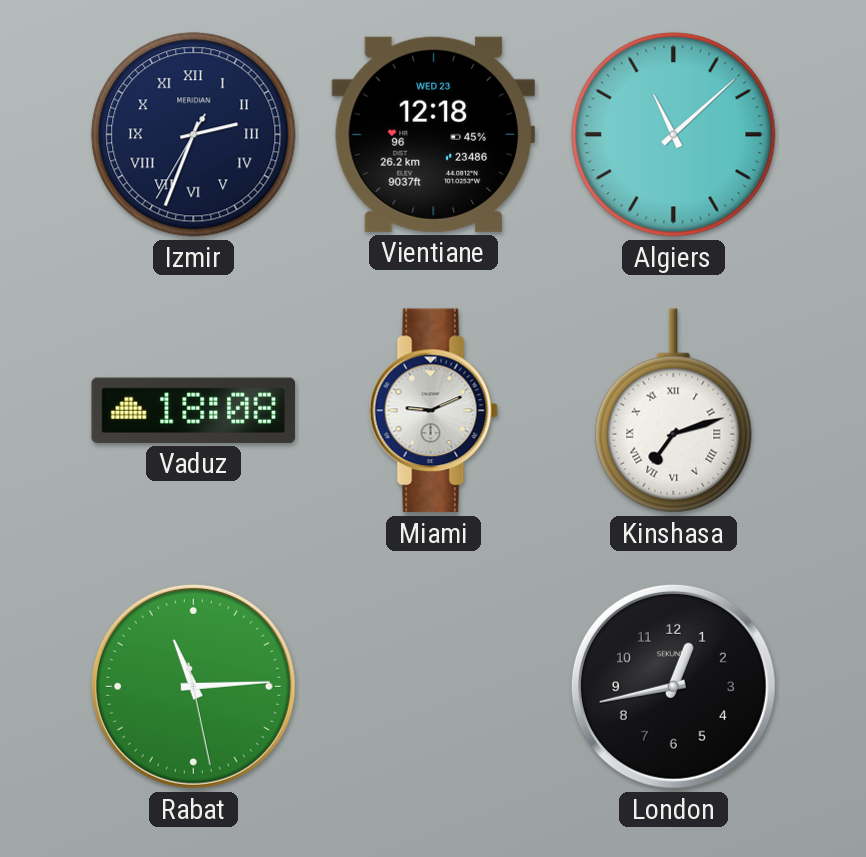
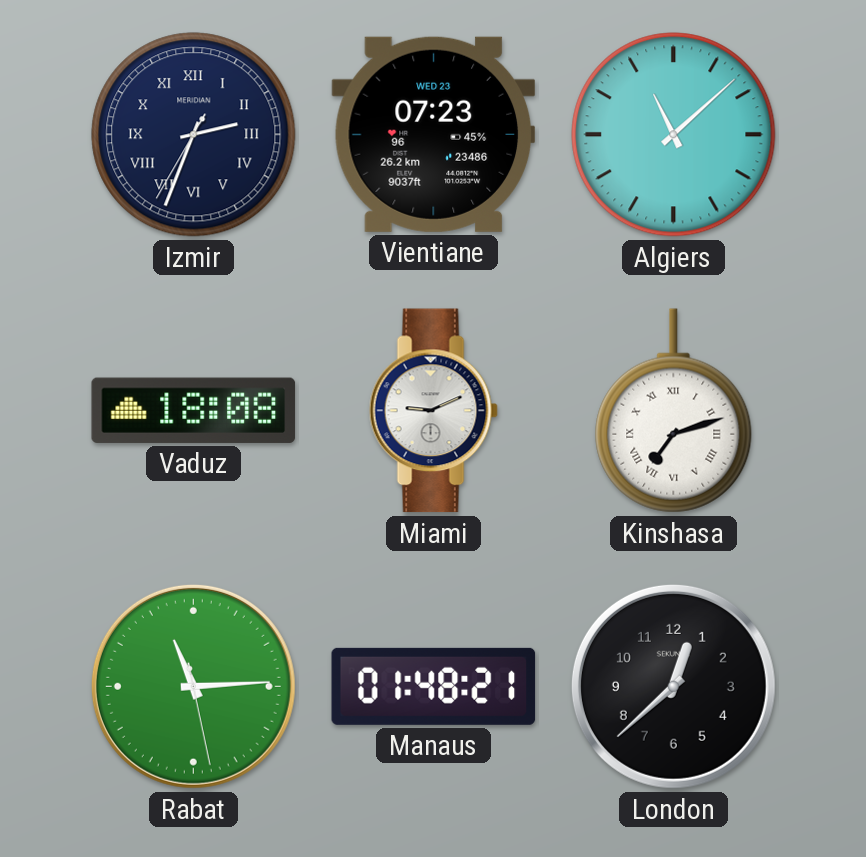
Vientiane: 12:18 -> 07:23 (433, 134)
Manaus: none -> 01:48 (434, 686)
London: 12:43 -> 12:38 (673, 686)
